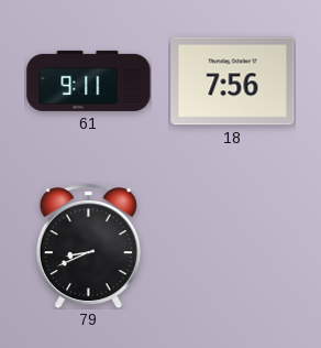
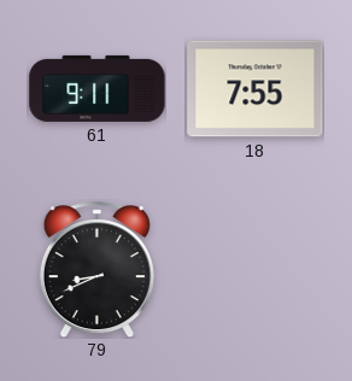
18: 7:56 -> 7:55 (256, 89)
